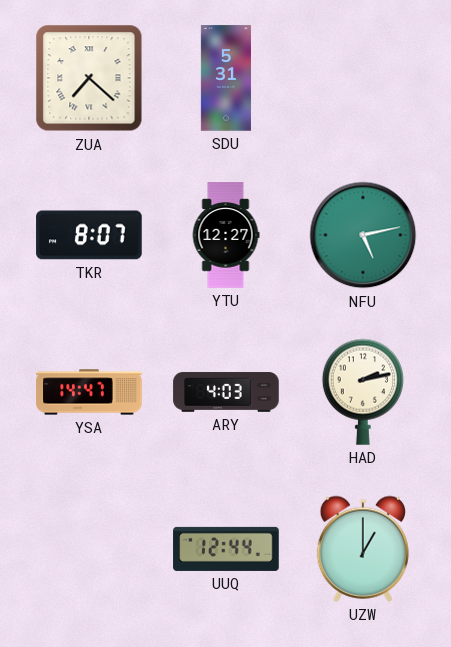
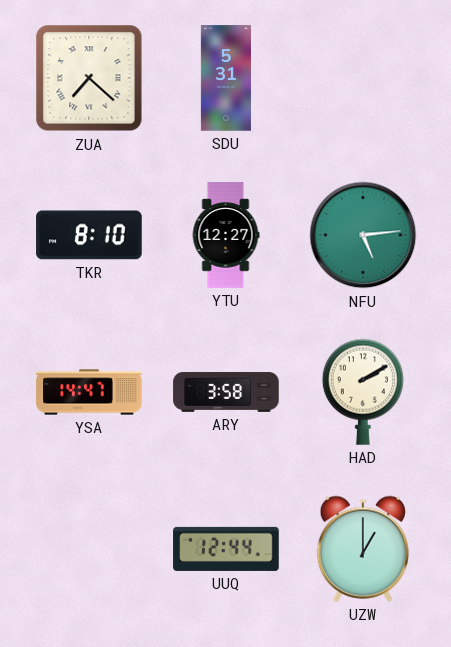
TKR: 8:07 -> 8:10 (89, 235)
NFU: 5:13 -> 5:14 (363, 235)
ARY: 4:03 -> 3:58 (226, 392)
HAD: 2:13 -> 2:10 (363, 392)
